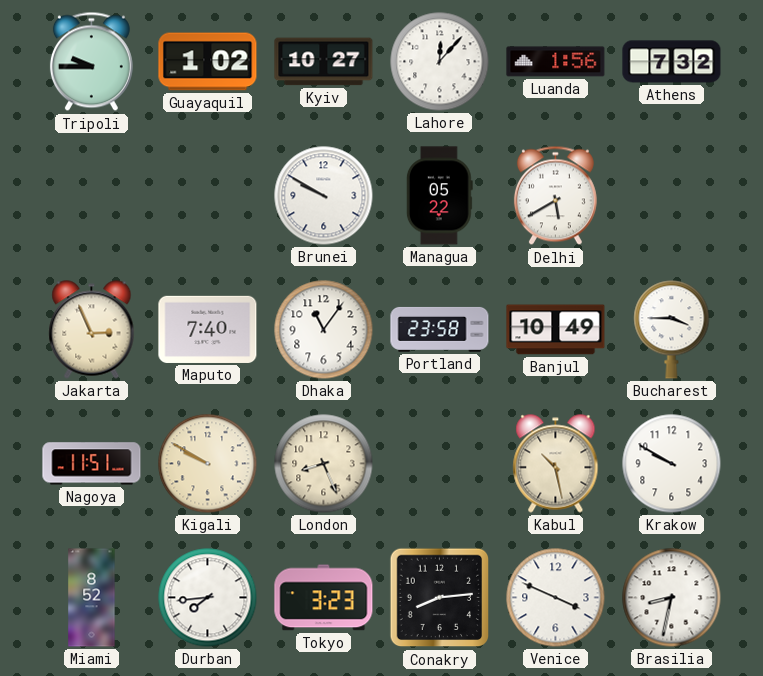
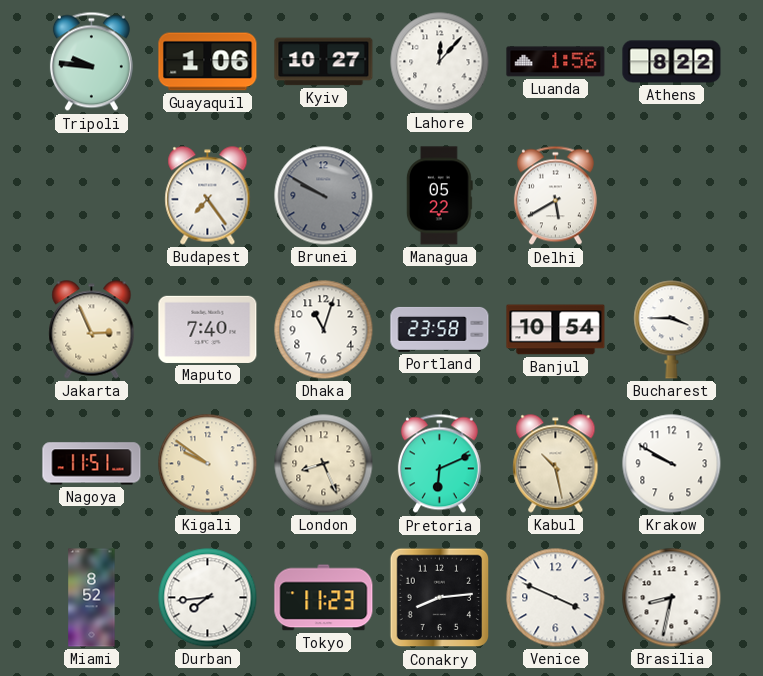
Tripoli: 9:45 -> 9:46 (91, 62)
Guayaquil: 1:02 -> 1:06 (208, 62)
Athens: 7:32 -> 8:22 (672, 62)
Budapest: none -> 7:24 (208, 196)
Brunei dial: white -> grey (324, 196)
Dhaka: 11:06 -> 11:03 (324, 330)
Banjul: 10:49 -> 10:54 (556, 330)
Kigali: 9:50 -> 9:51 (208, 464)
Pretoria: none -> 6:11 (439, 464)
Tokyo: 3:23 -> 11:23 (324, 598)
